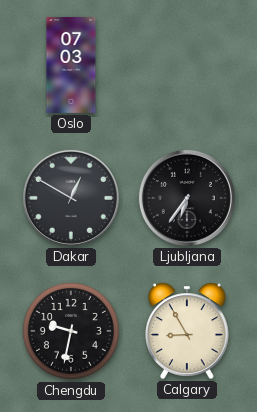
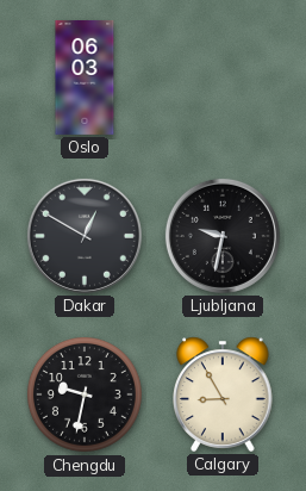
Oslo: 07:03 -> 06:03 (85, 77)
Ljubljana: 6:36 -> 9:32 (223, 236)
